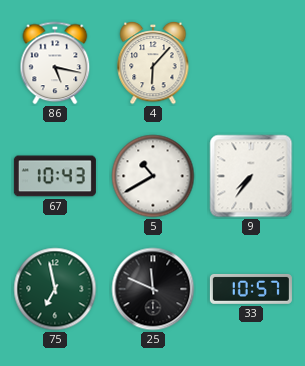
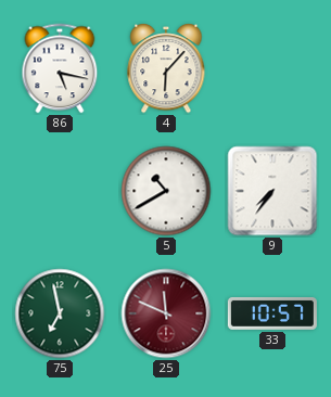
67: 10:43 -> none (55, 176)
25 dial: black -> burgundy (166, 313)
